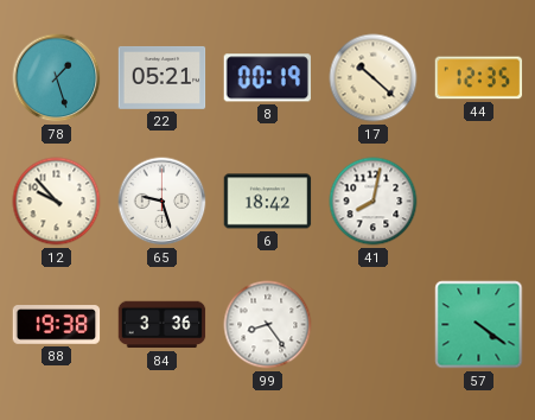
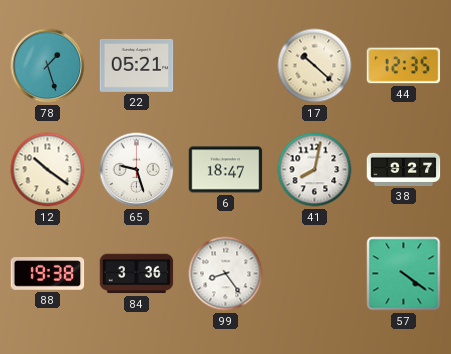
8: 00:19 -> none (267, 78)
12: 9:53 -> 10:21 (48, 170)
6: 18:42 -> 18:47 (226, 170)
38: none -> 9:27 (404, 169)
